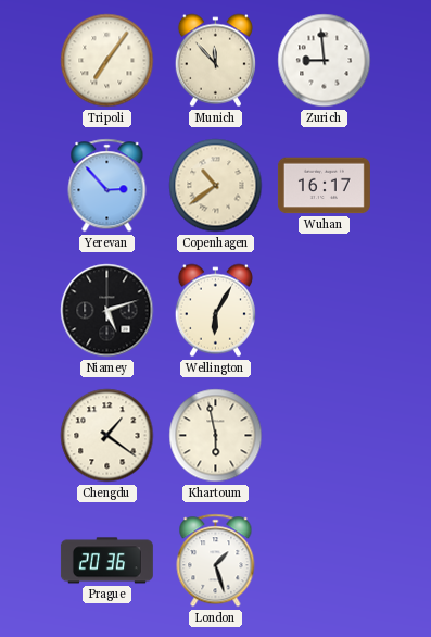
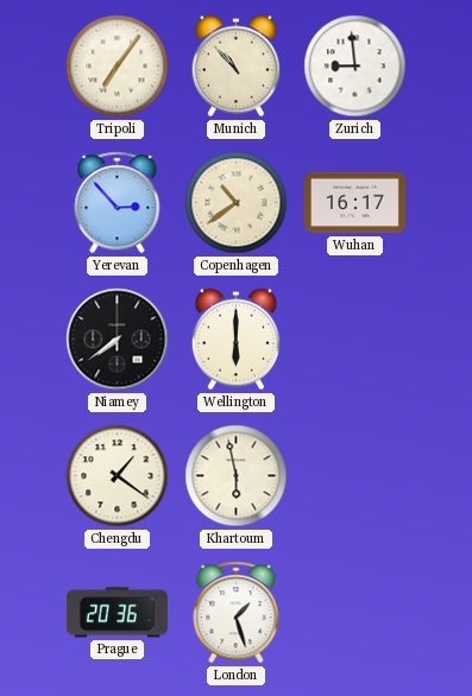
Munich: 11:53 -> 10:53 (235, 67)
Niamey: 5:12 -> 7:39 (118, 340)
Wellington: 6:05 -> 6:00 (235, 340)
